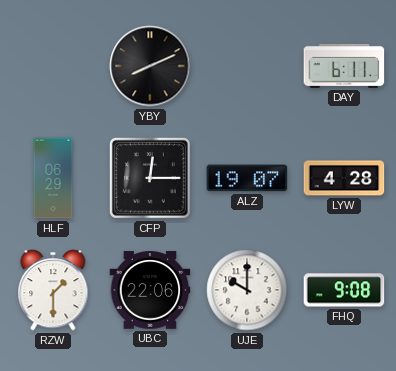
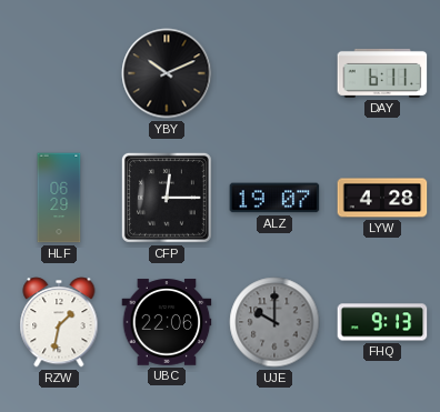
YBY: 8:11 -> 10:11 (167, 73)
RZW: 1:30 -> 1:32 (59, 322)
UJE dial: white -> grey (274, 322)
FHQ: 9:08 -> 9:13 (382, 322)
